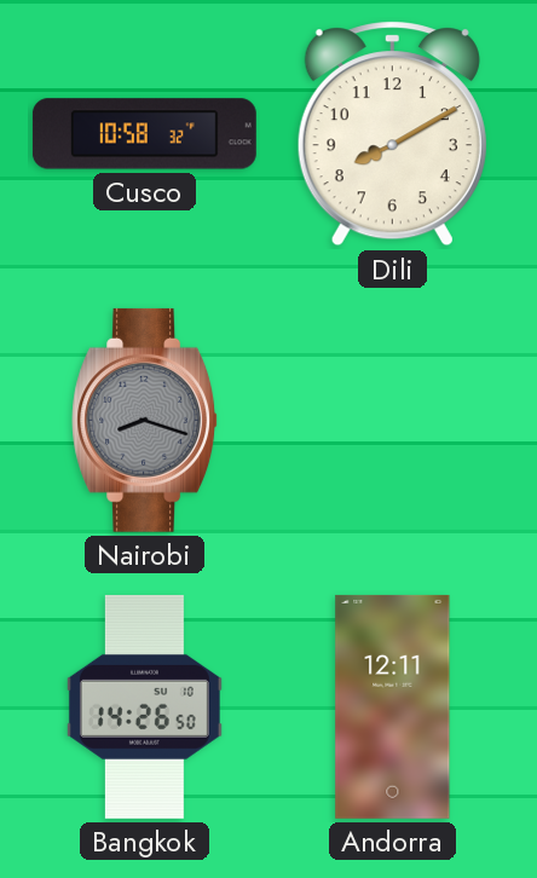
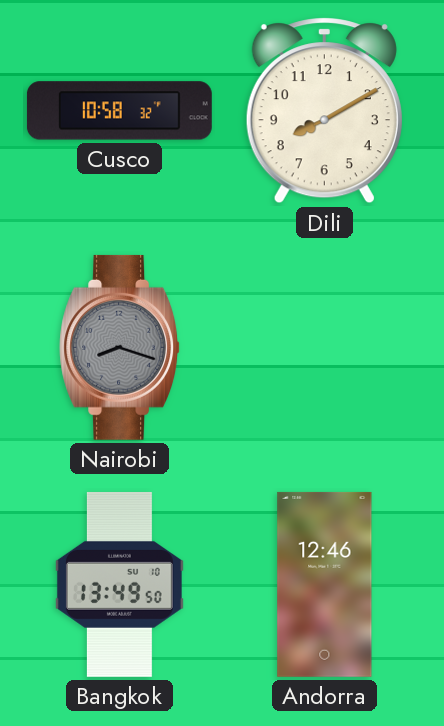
Bangkok: 14:26 -> 13:49 (119, 584)
Andorra: 12:11 -> 12:46 (325, 584)
